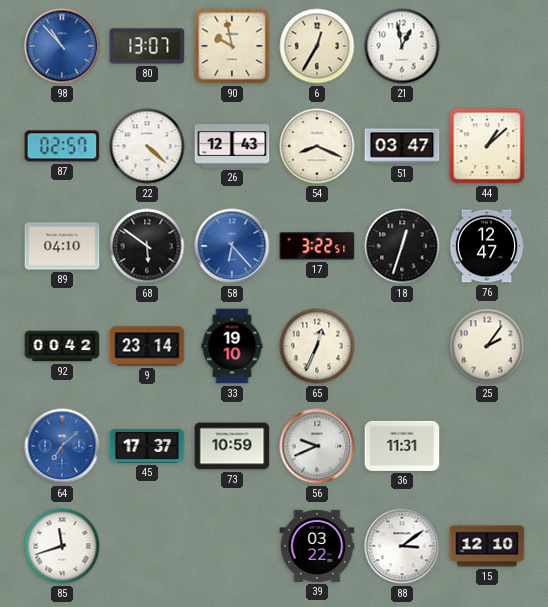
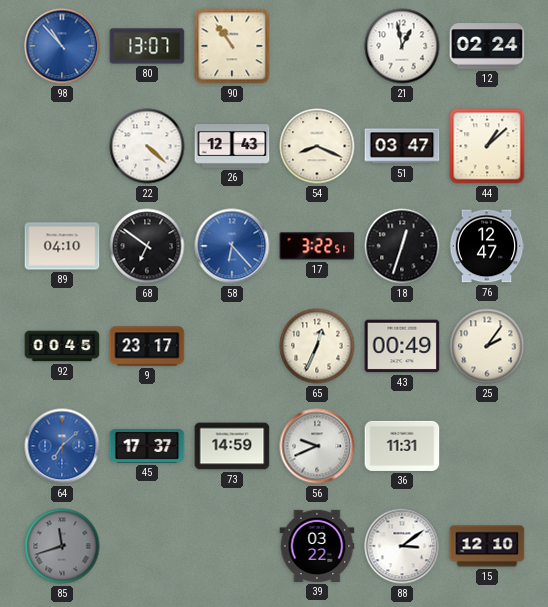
90: 9:58 -> 10:54 (232, 46)
6: 12:35 -> none (317, 46)
12: none -> 02:24 (487, 46)
87: 02:57 -> none (62, 146)
68: 5:51 -> 6:51 (147, 246)
92: 00:42 -> 00:45 (62, 346)
9: 23:14 -> 23:17 (147, 346)
33: 19:10 -> none (232, 346)
43: none -> 00:49 (402, 346)
73: 10:59 -> 14:59 (232, 446)
85 dial: white -> grey (62, 546)
